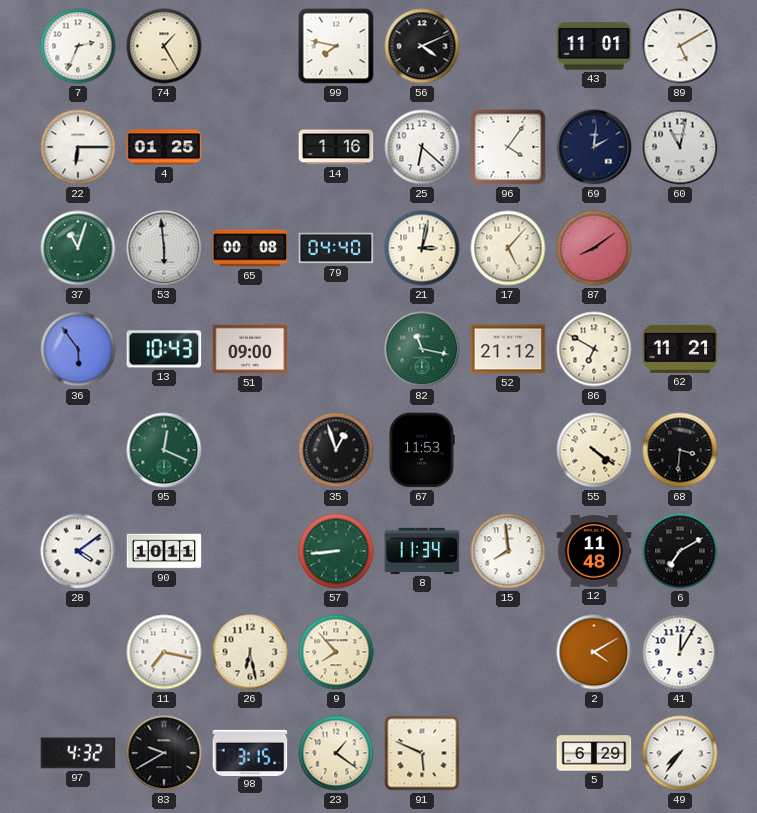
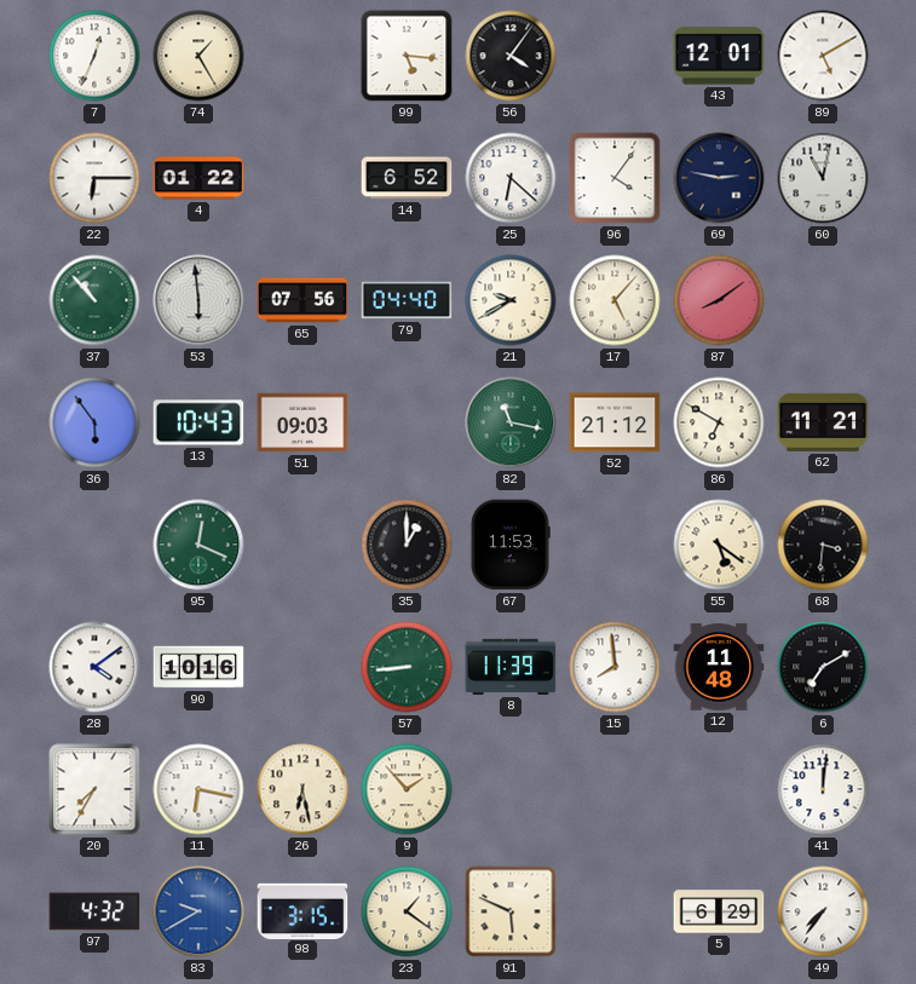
7: 2:34 -> 12:34 (94, 56)
99: 7:47 -> 5:16 (407, 56)
56: 4:11 -> 4:06 (511, 56)
43: 11:01 -> 12:01 (719, 56)
4: 01:25 -> 01:22 (198, 178)
14: 1:16 -> 6:52 (407, 178)
69: 2:01 -> 2:47 (719, 178)
37: 11:03 -> 10:53 (94, 300)
65: 00:08 -> 07:56 (303, 300)
21: 3:02 -> 9:40 (511, 300)
51: 09:00 -> 09:03 (303, 422)
35: 12:57 -> 1:00 (407, 545)
55: 4:21 -> 5:21 (719, 545)
90: 10:11 -> 10:16 (198, 667)
8: 11:34 -> 11:39 (511, 667)
20: none -> 7:35 (94, 789)
11: 7:17 -> 6:17 (198, 789)
9: 7:53 -> 1:53 (407, 789)
2: 4:10 -> none (594, 652)
41: 12:05 -> 12:01 (823, 789)
83 dial: black -> blue (198, 911)
